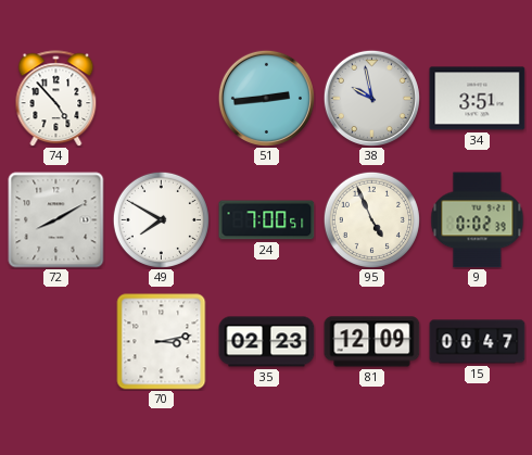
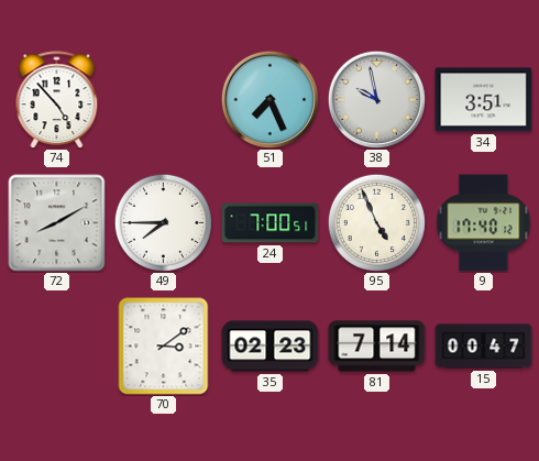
51: 2:44 -> 7:26 (269, 99)
49: 7:50 -> 7:45 (163, 222)
9: 0:02 -> 17:40 (484, 223)
70: 3:13 -> 3:09 (164, 347)
81: 12:09 -> 7:14 (377, 347)
